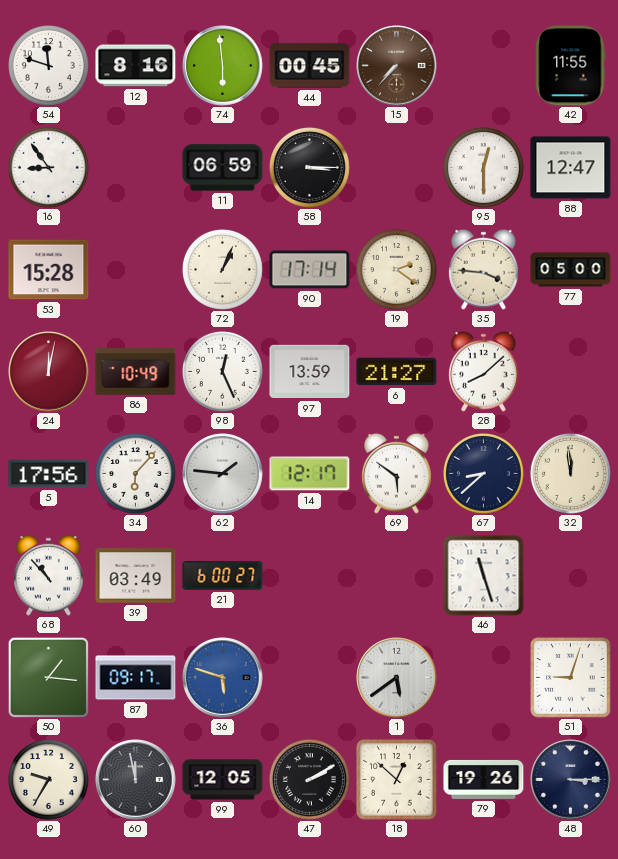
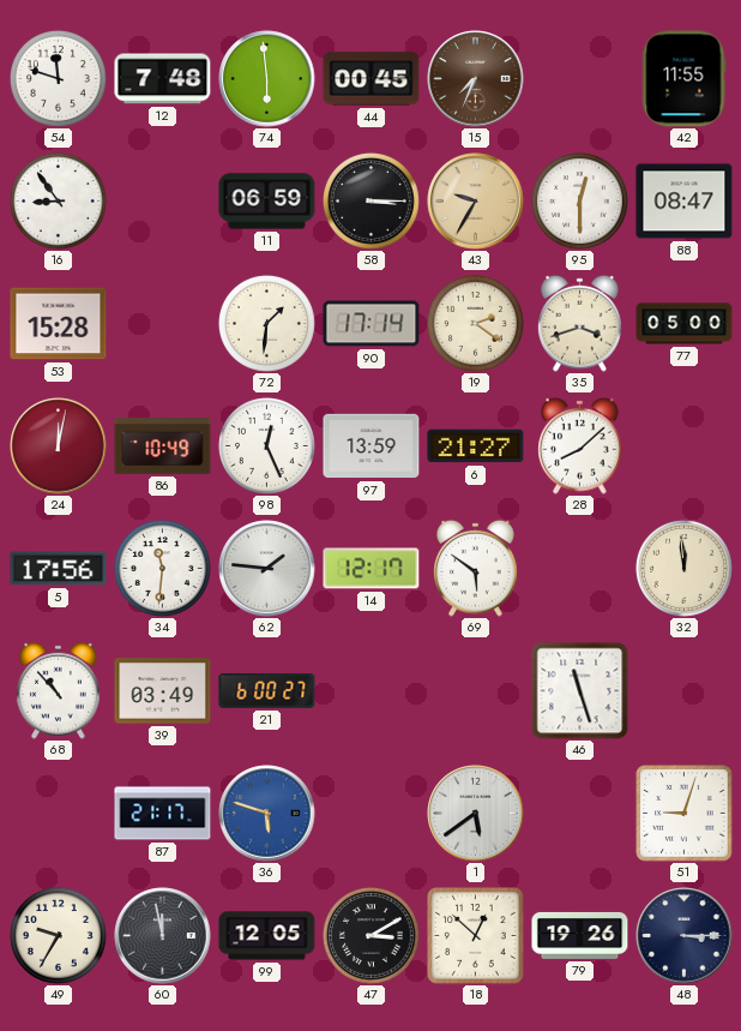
12: 8:16 -> 7:48 (163, 79)
15: 7:37 -> 7:34 (476, 79)
43: none -> 9:35 (476, 202)
88: 12:47 -> 08:47 (685, 202)
72: 1:04 -> 1:31 (266, 323)
35: 3:46 -> 3:42 (580, 323)
34: 6:07 -> 11:31 (162, 568)
67: 8:38 -> none (483, 473)
50: 1:16 -> none (48, 677)
87: 09:17 -> 21:17 (163, 814)
47: 2:10 -> 3:10 (370, 935)
